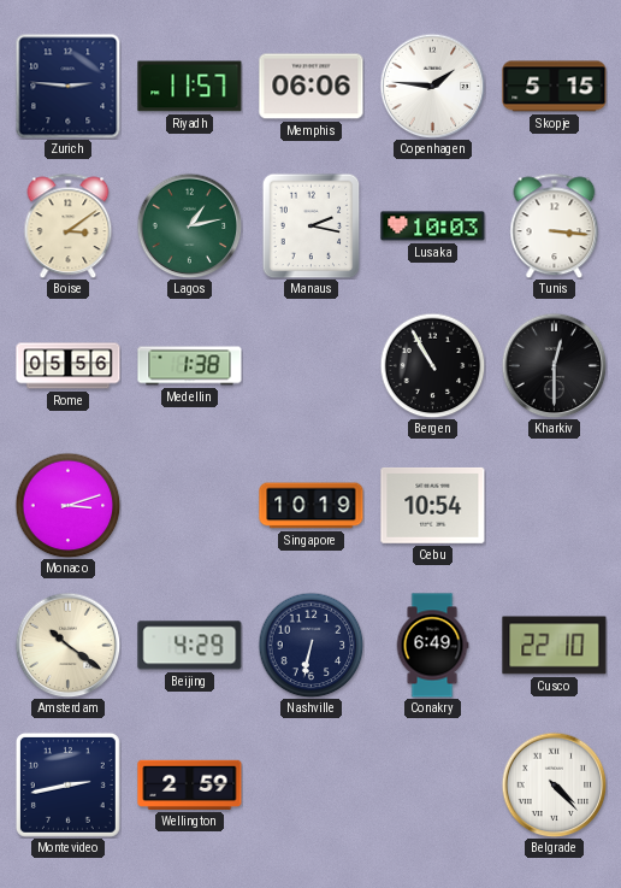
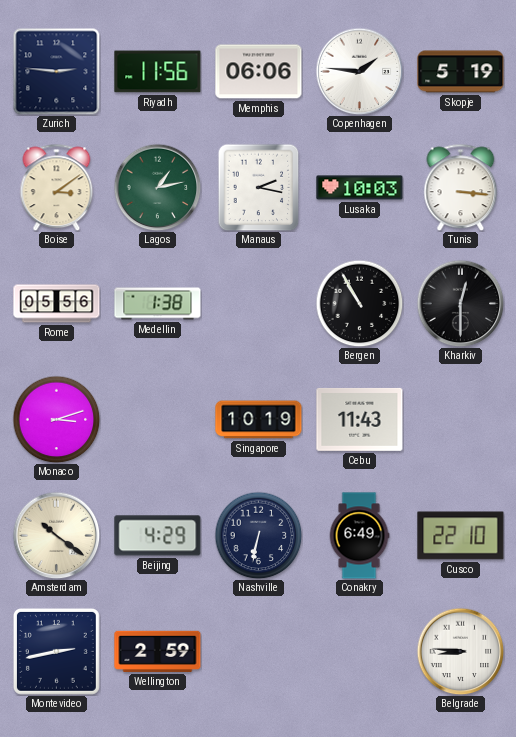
Riyadh: 11:57 -> 11:56 (158, 72)
Skopje: 5:15 -> 5:19 (461, 72)
Cebu: 10:54 -> 11:43 (360, 419)
Belgrade: 4:23 -> 8:46 (460, 651)
